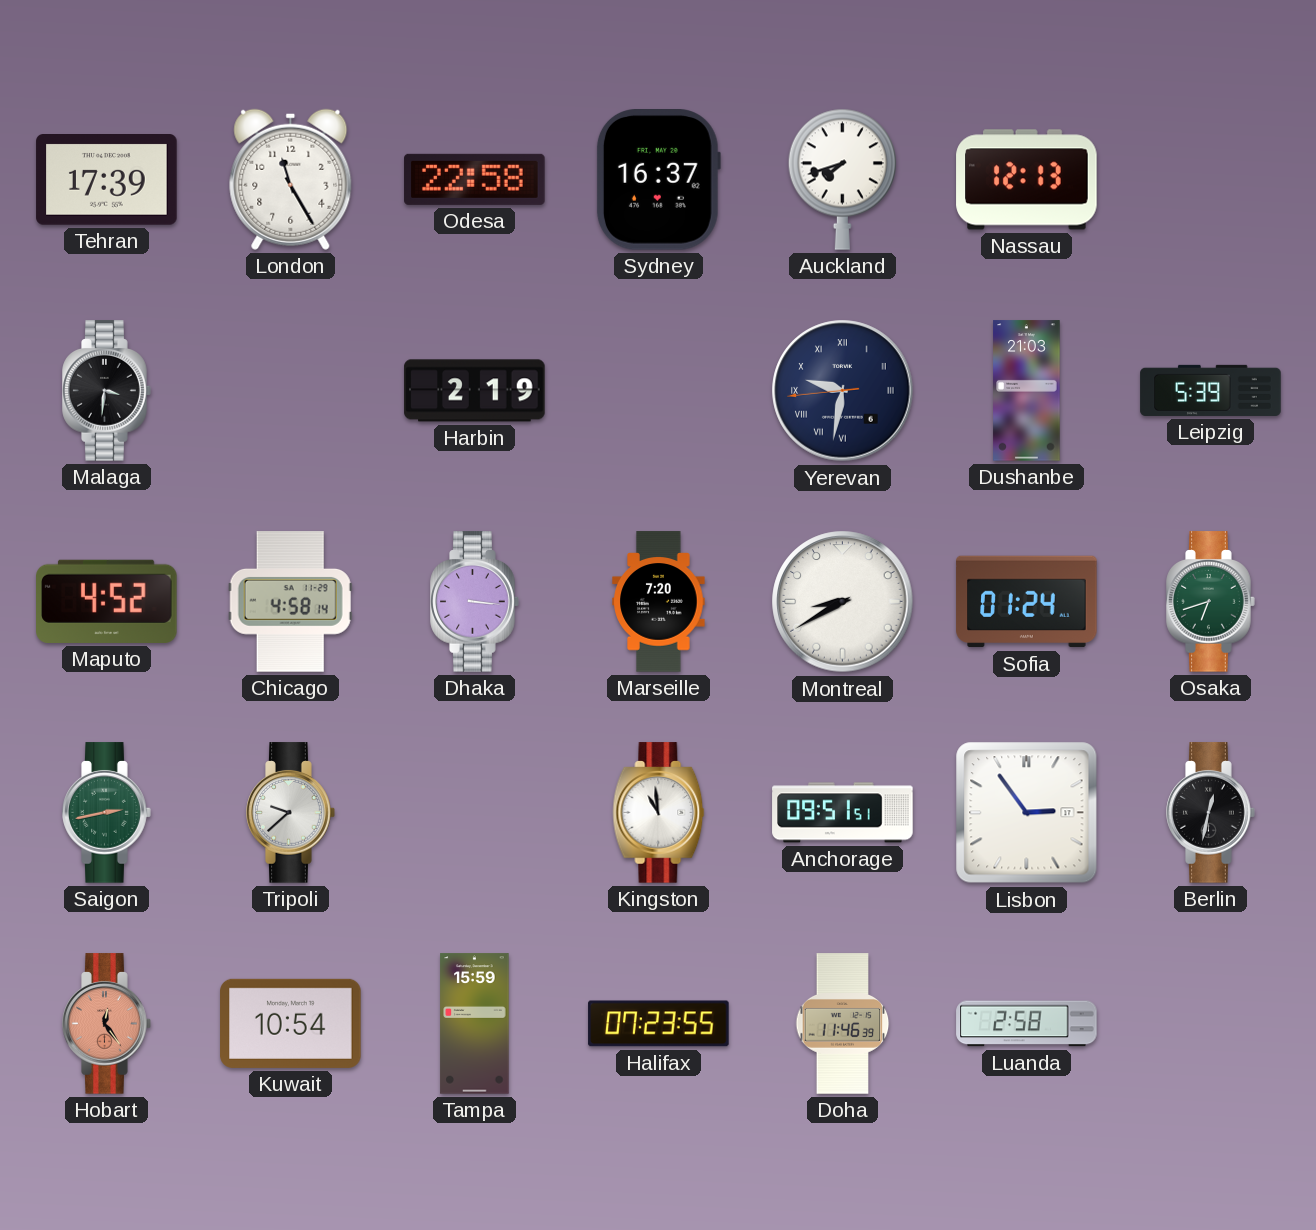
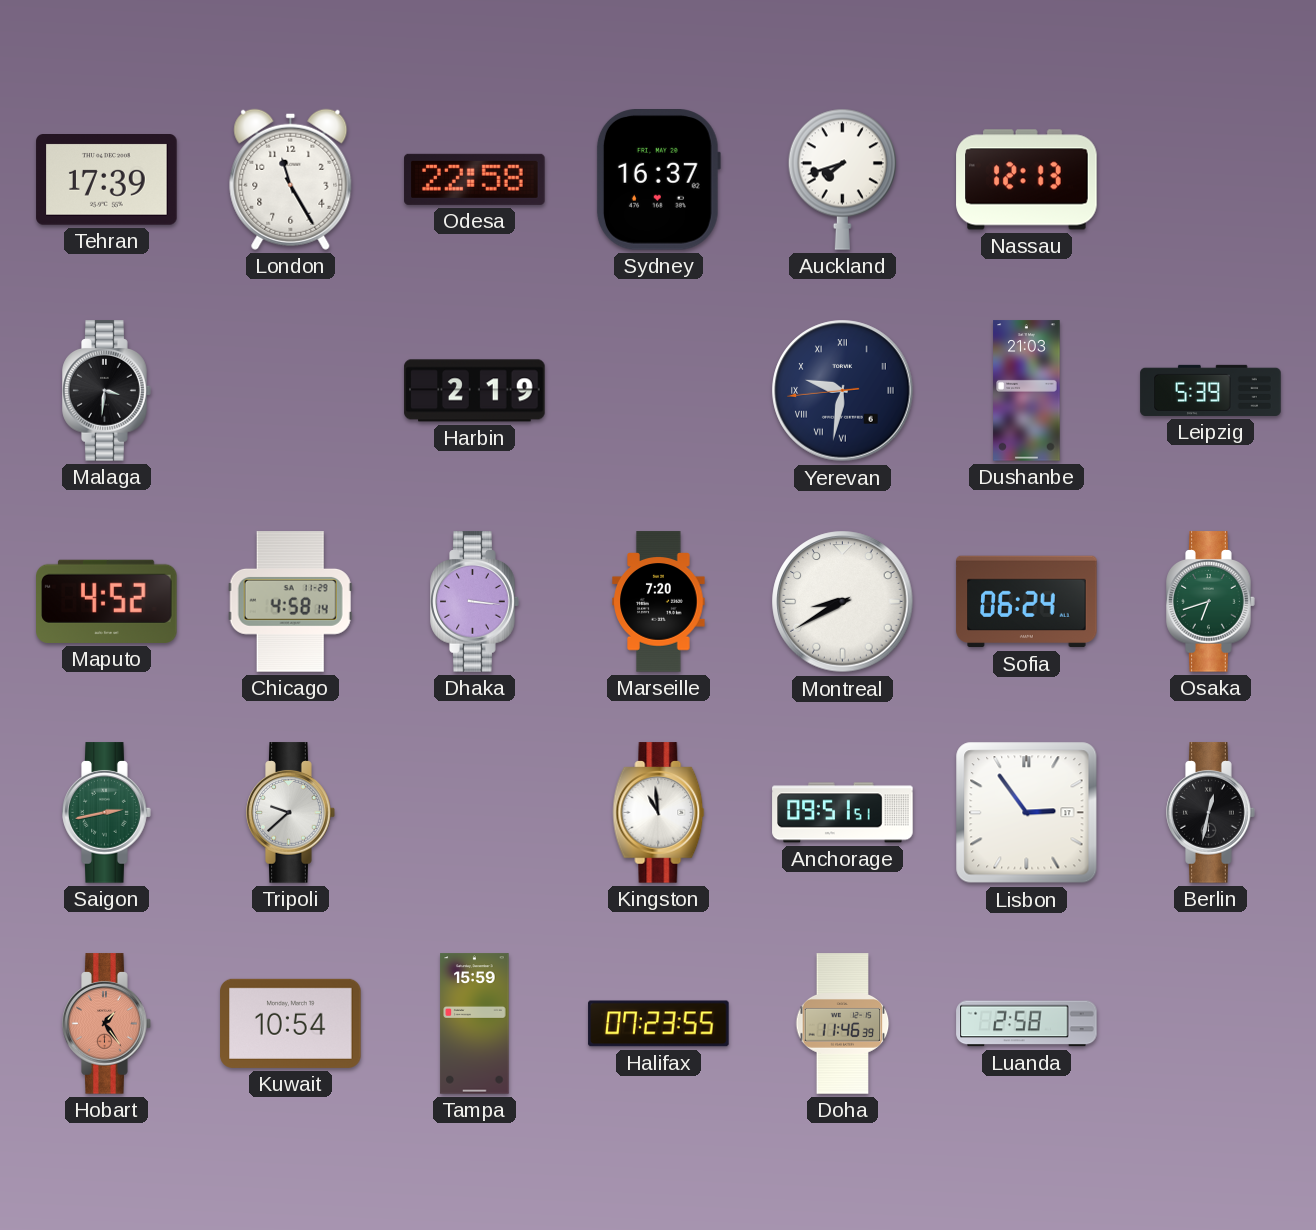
Sofia: 01:24 -> 06:24 (1027, 602)
Hobart: 12:24 -> 1:24 (107, 1024)
